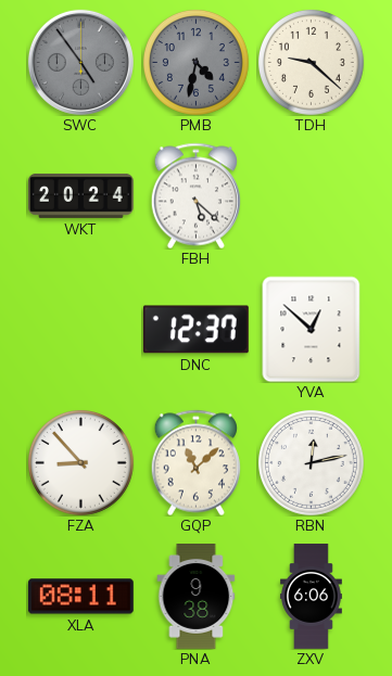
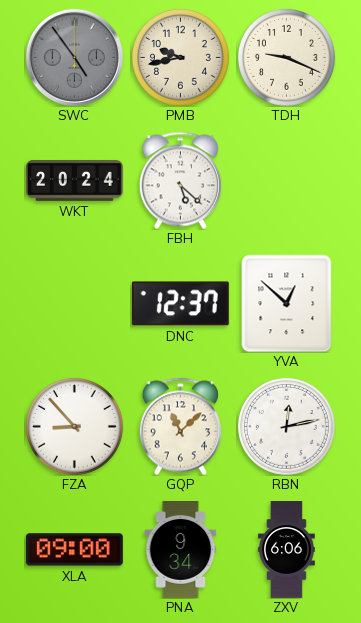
PMB: 4:32 -> 9:43 (180, 57)
PMB dial: grey -> cream (180, 57)
TDH: 9:22 -> 9:19 (286, 57)
XLA: 08:11 -> 09:00 (74, 550)
PNA: 9:38 -> 9:34 (181, 550)
